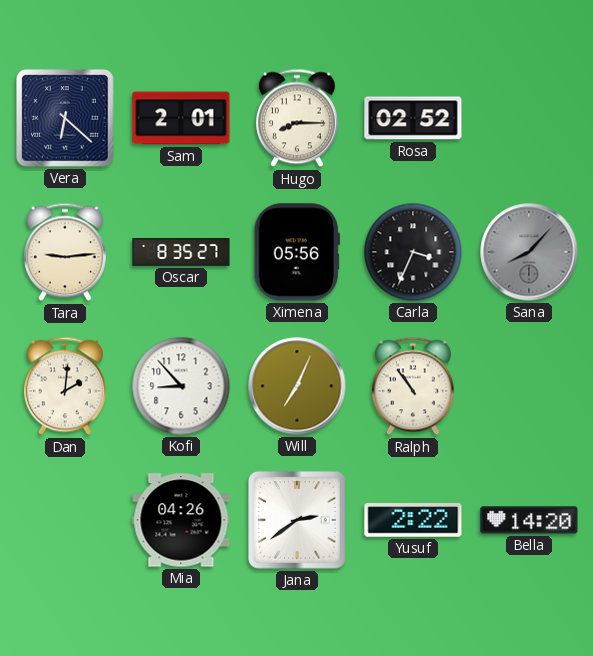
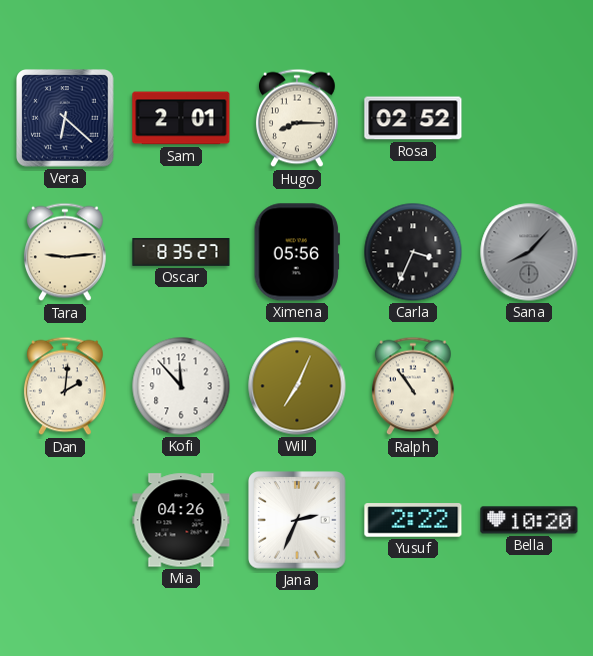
Kofi: 8:53 -> 11:53 (181, 386)
Jana: 2:39 -> 2:34 (297, 520)
Bella: 14:20 -> 10:20 (529, 520)
